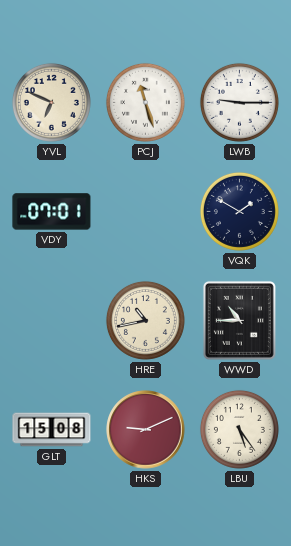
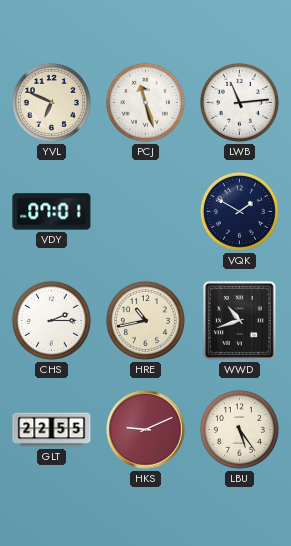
LWB: 9:15 -> 11:14 (239, 102)
CHS: none -> 2:15 (51, 320)
WWD: 10:45 -> 10:42 (239, 320)
GLT: 15:08 -> 22:55 (52, 430)
